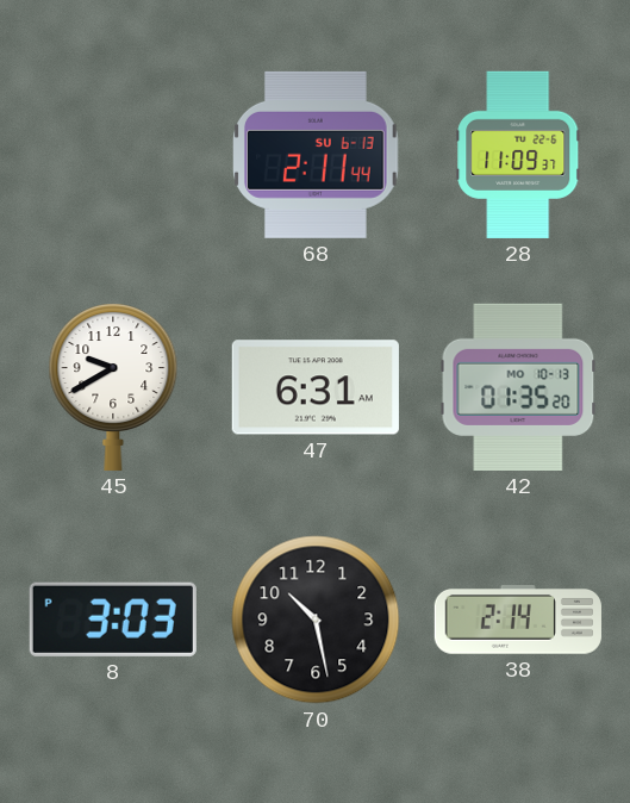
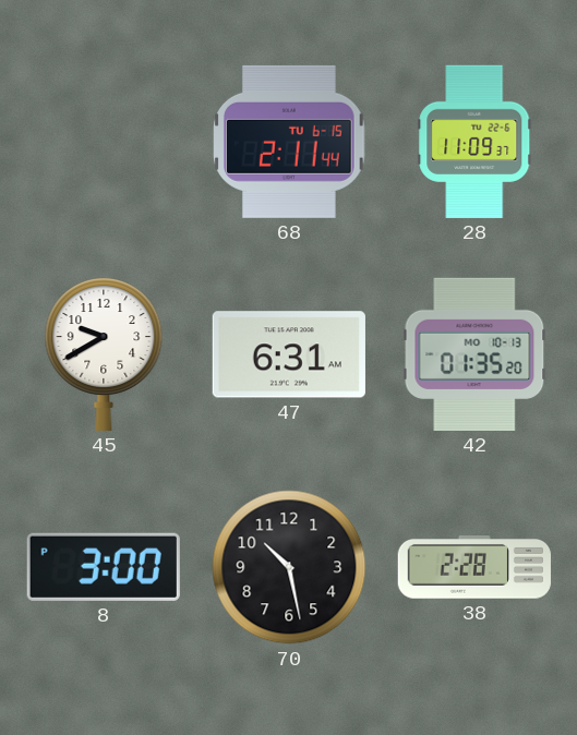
68 date: SU 6-13 -> TU 6-15 (290, 142)
8: 3:03 -> 3:00 (104, 567)
38: 2:14 -> 2:28 (474, 568)
